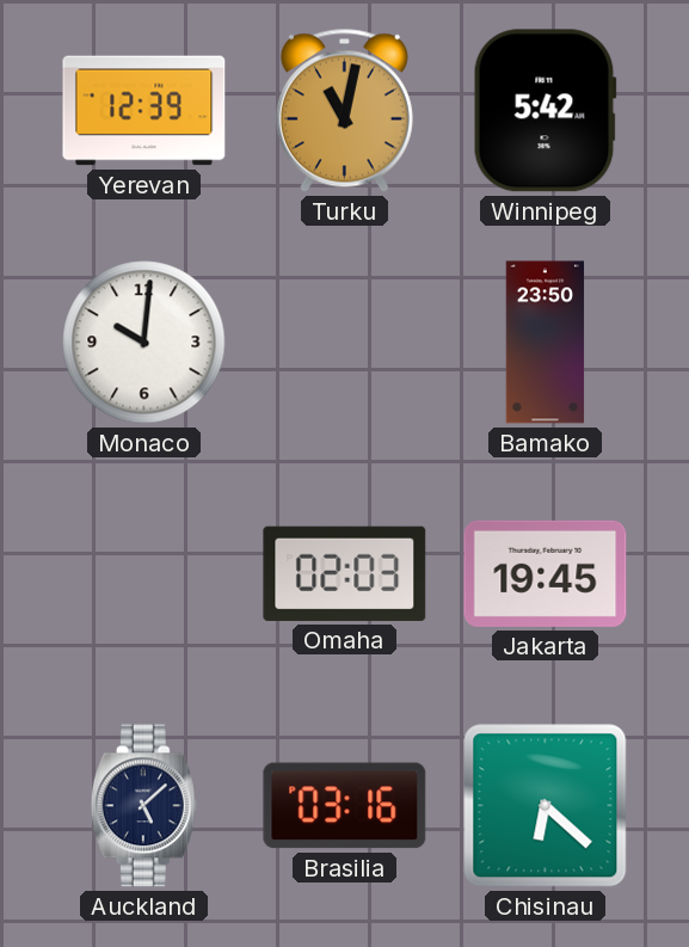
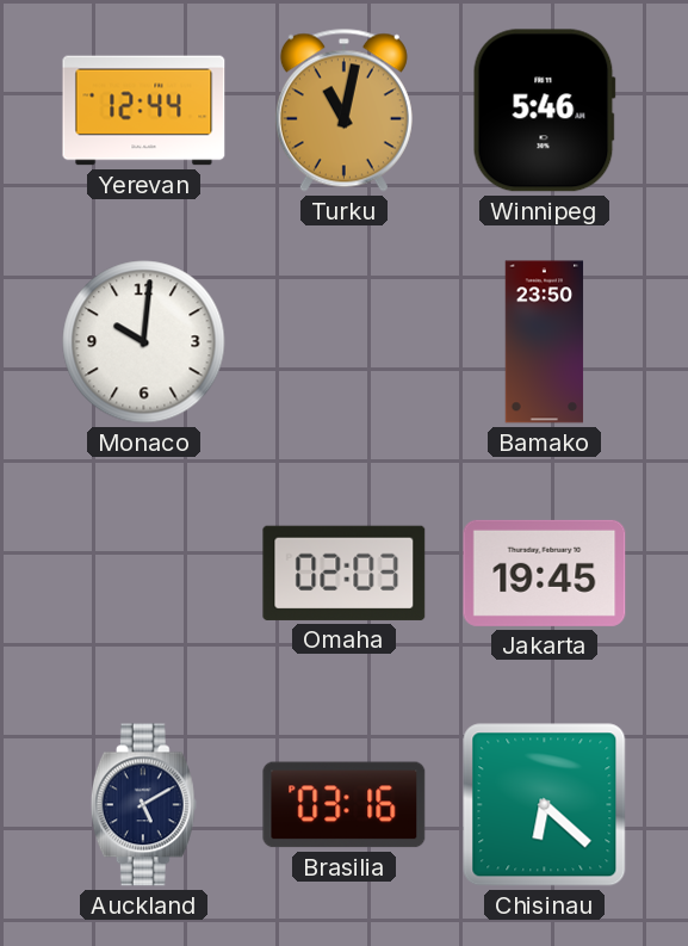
Yerevan: 12:39 -> 12:44 (144, 111)
Winnipeg: 5:42 -> 5:46 (544, 111)
Auckland: 5:08 -> 5:10 (143, 805)
